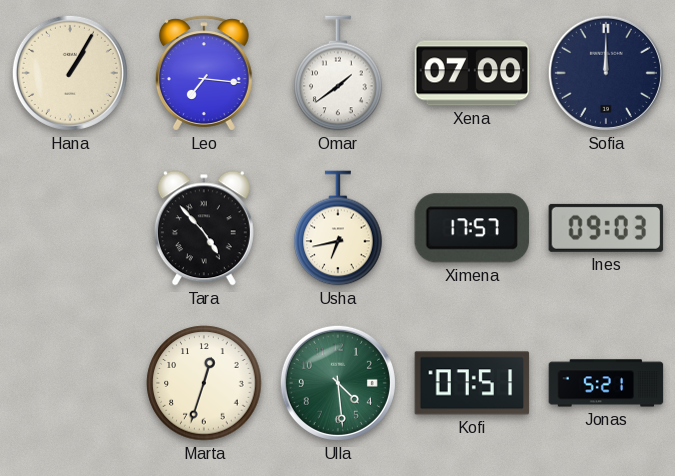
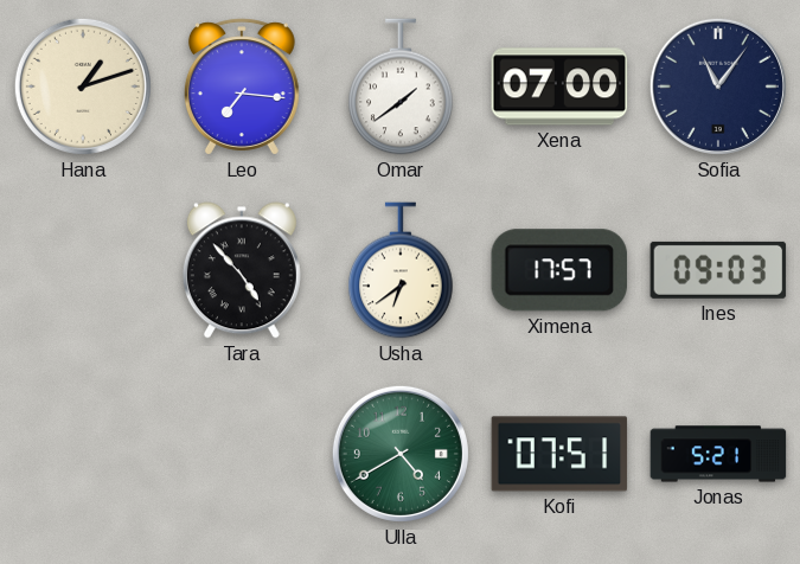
Hana: 1:05 -> 1:12 (83, 86)
Sofia: 12:00 -> 11:06 (718, 86)
Usha: 6:43 -> 6:39 (401, 270)
Marta: 12:33 -> none (204, 383)
Ulla: 4:29 -> 4:40 (401, 454)
